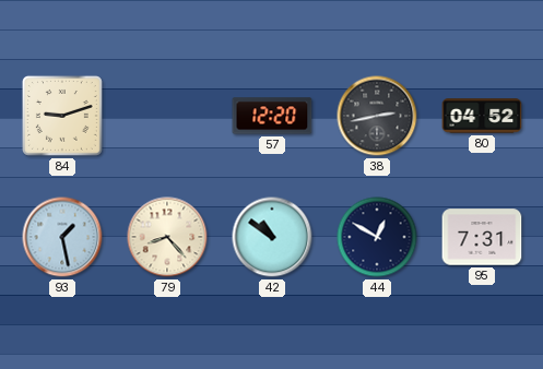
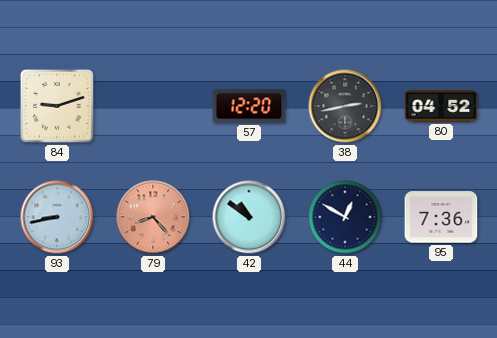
93: 1:28 -> 8:43 (57, 217)
79 dial: cream -> salmon (153, 217)
95: 7:31 -> 7:36 (441, 217)
